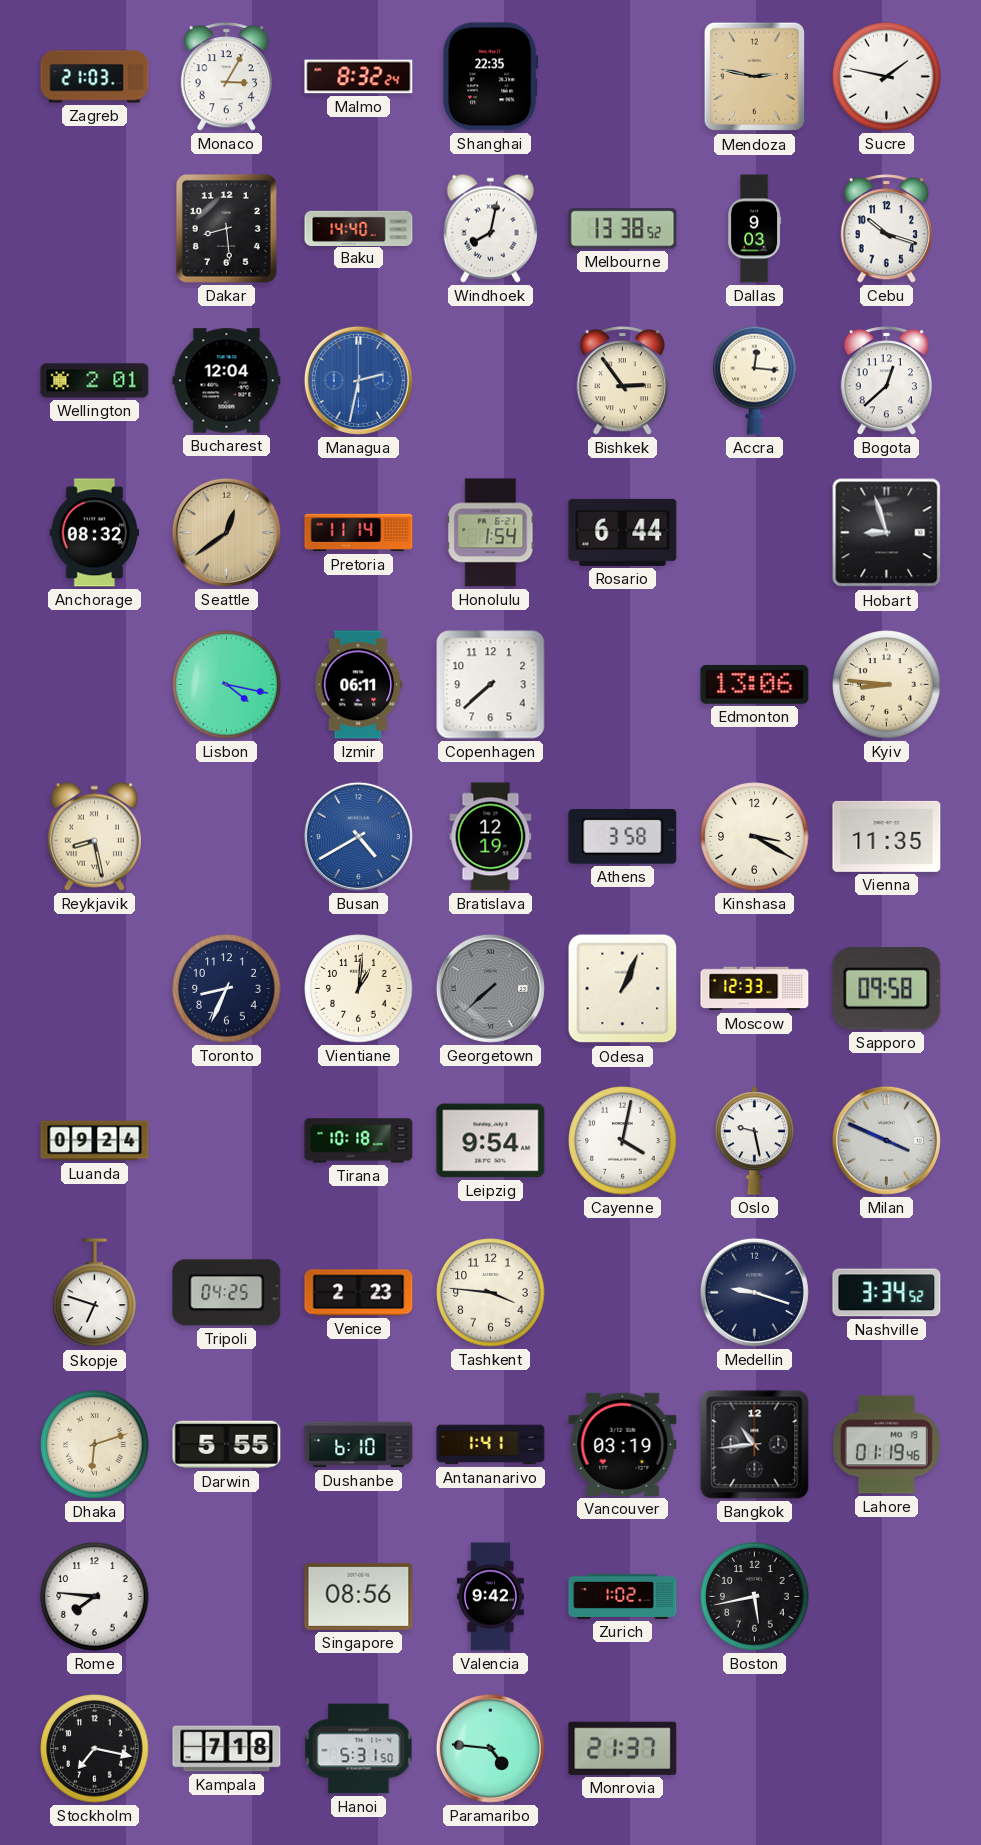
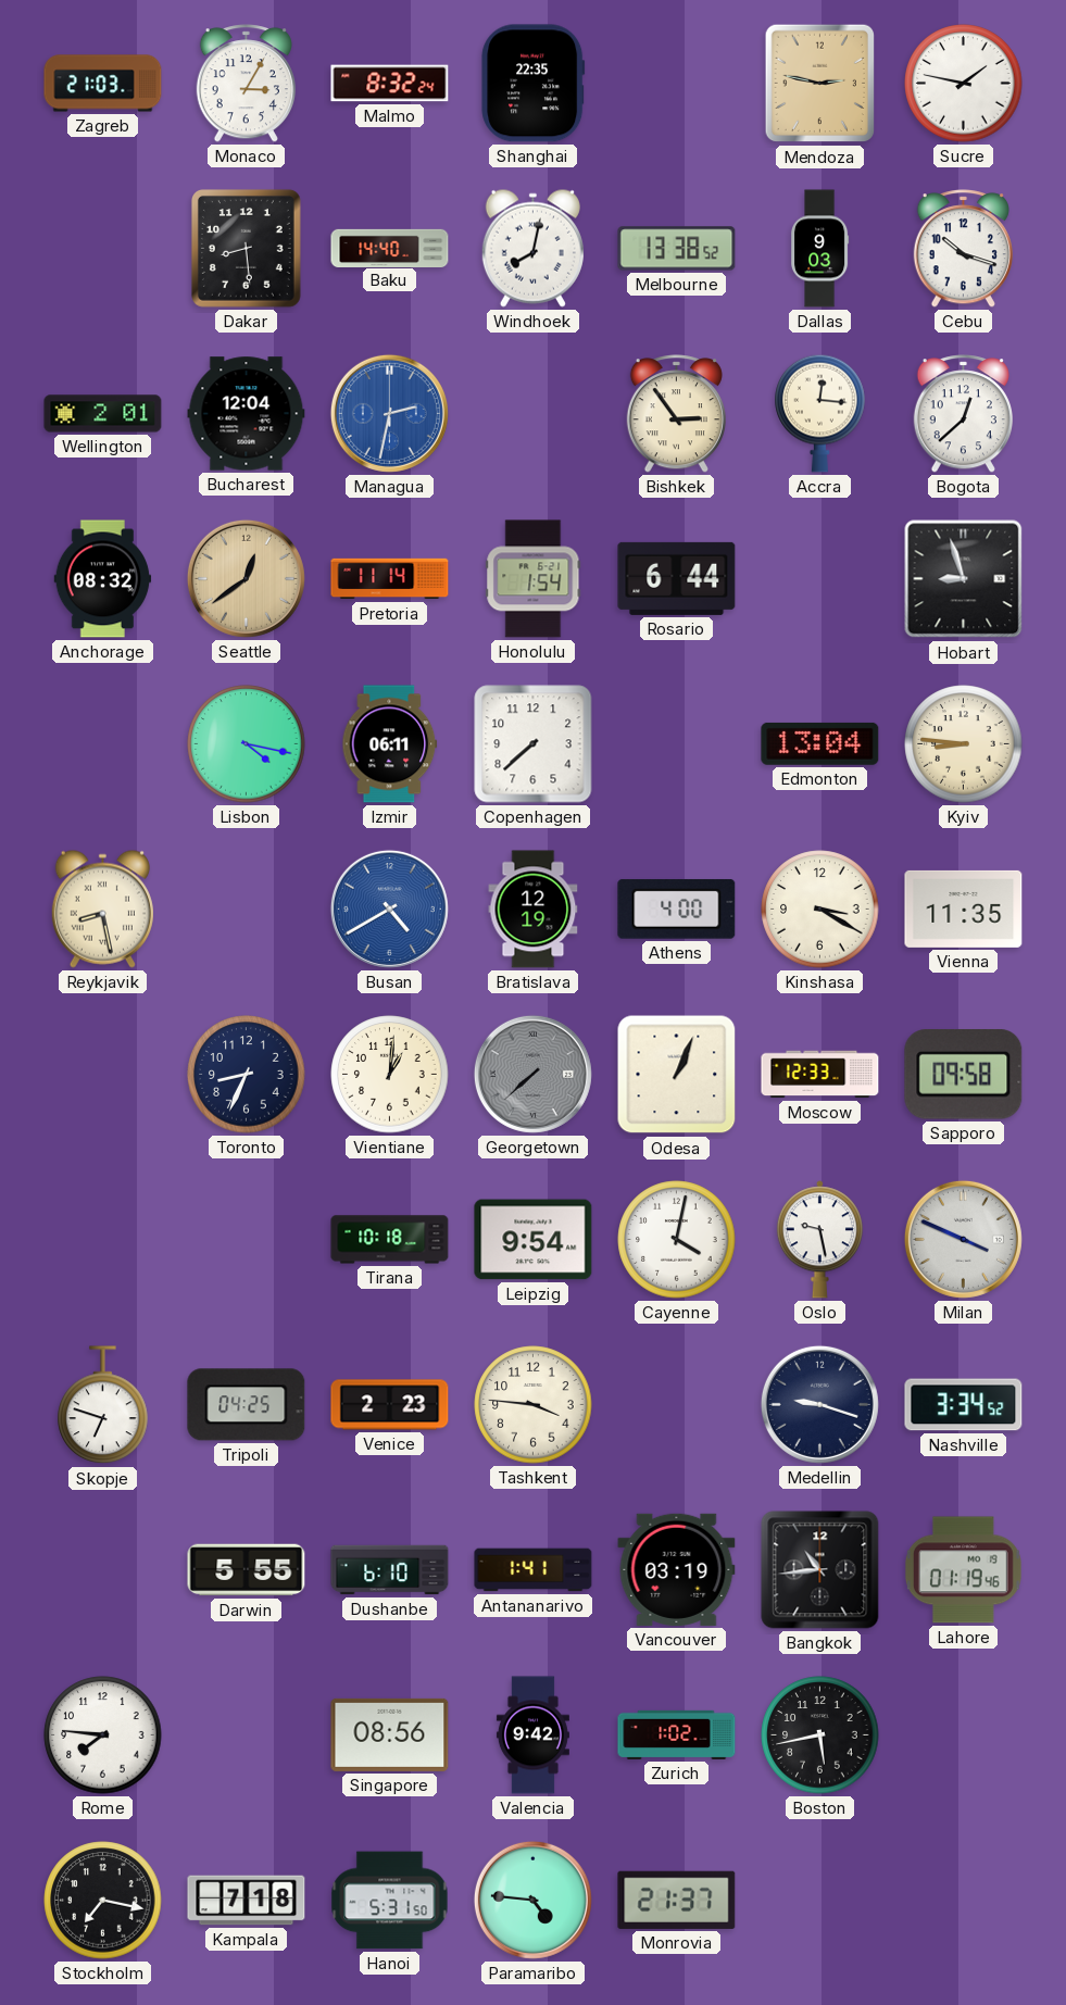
Edmonton: 13:06 -> 13:04 (820, 743)
Athens: 3:58 -> 4:00 (677, 908)
Luanda: 09:24 -> none (95, 1141)
Dhaka: 6:12 -> none (95, 1445)
